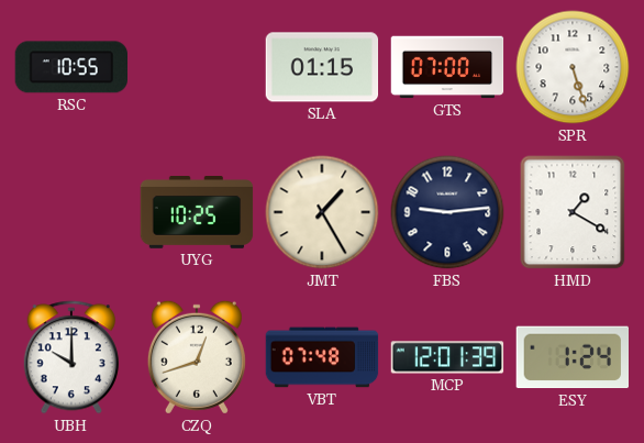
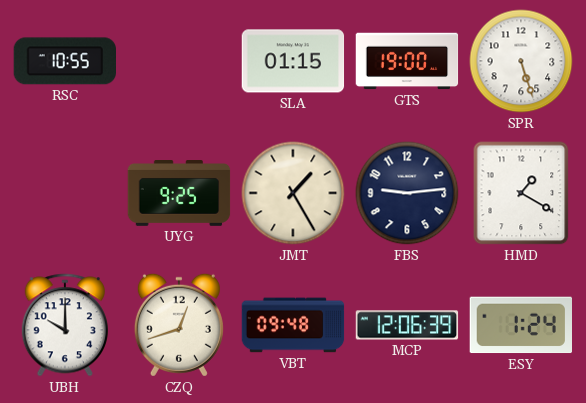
GTS: 07:00 -> 19:00 (407, 61)
UYG: 10:25 -> 9:25 (179, 194)
VBT: 07:48 -> 09:48 (293, 325)
MCP: 12:01 -> 12:06 (407, 325)
